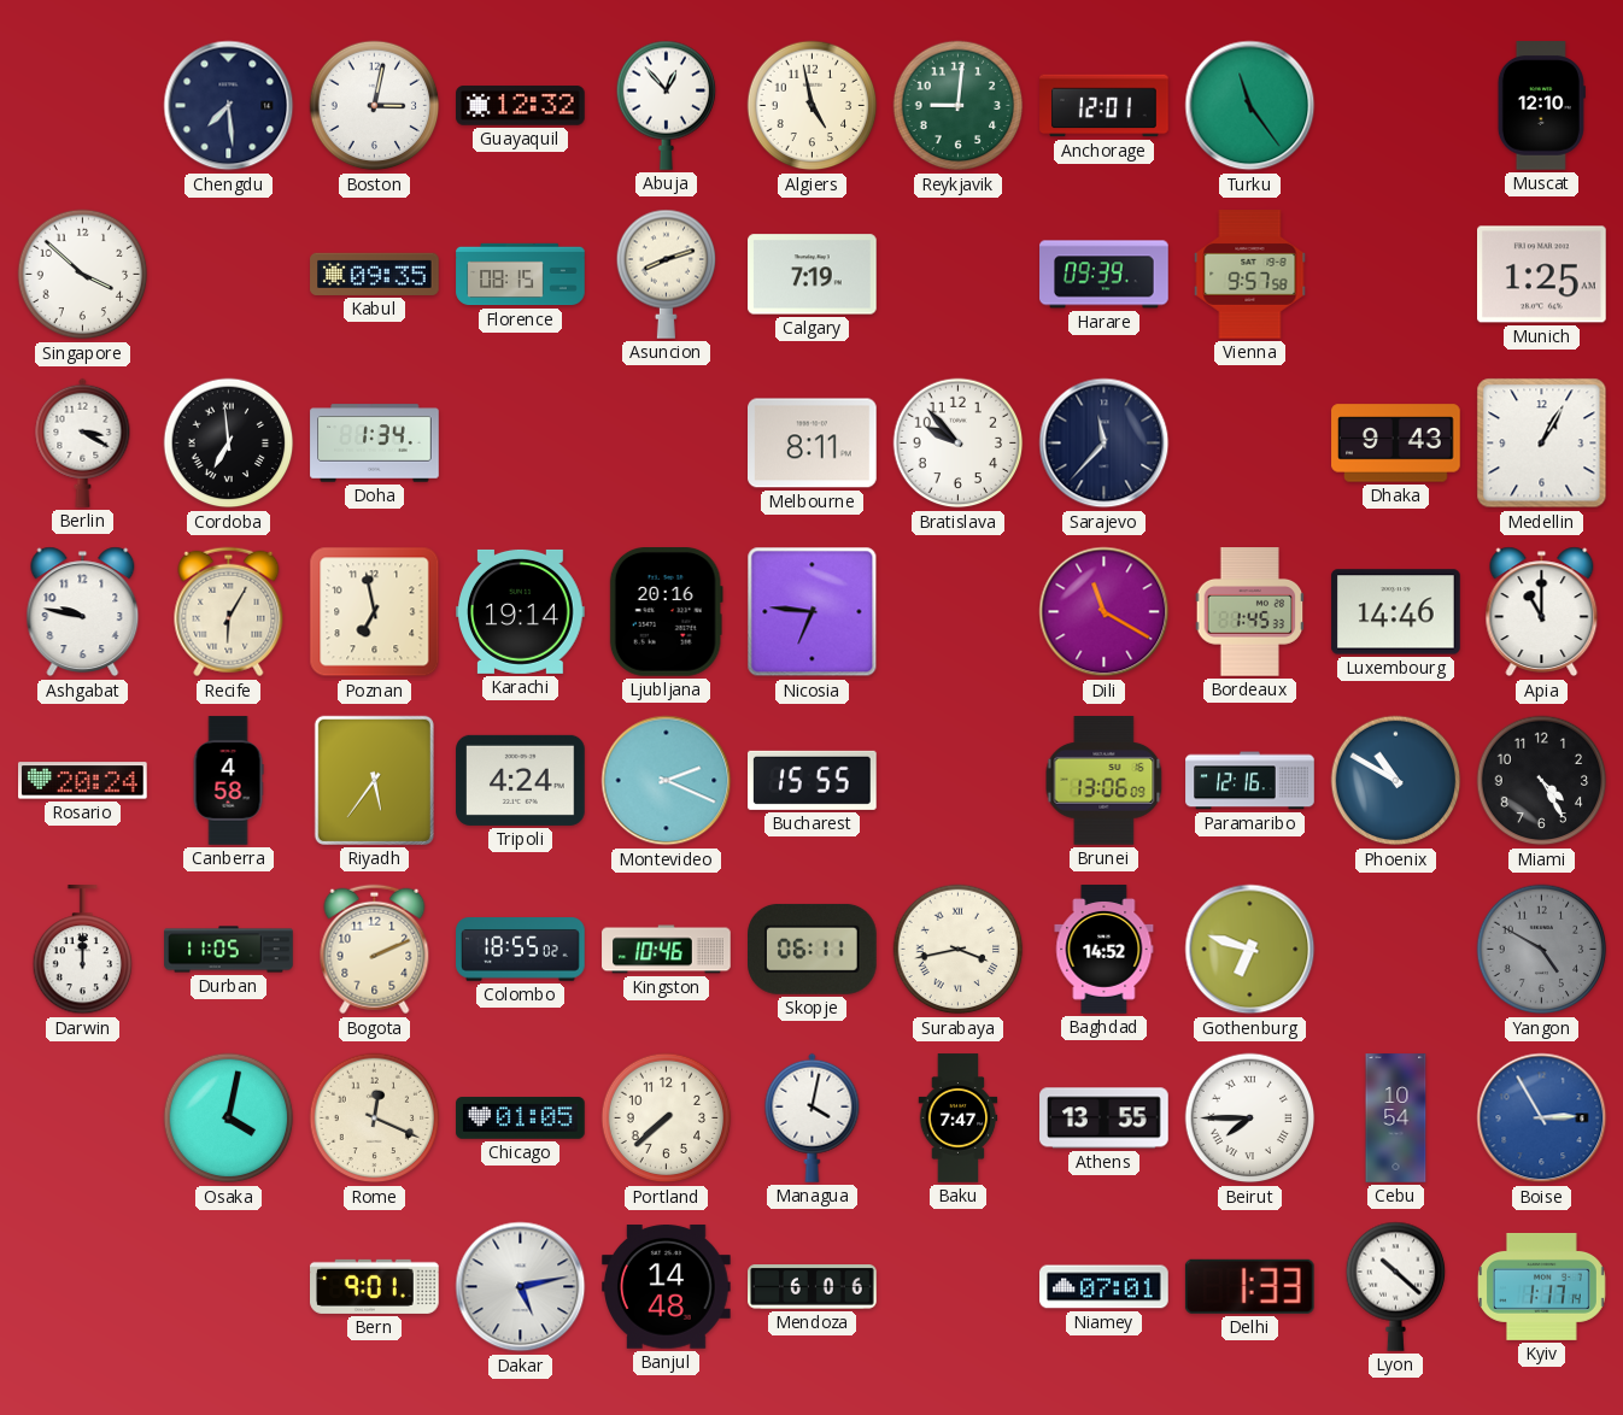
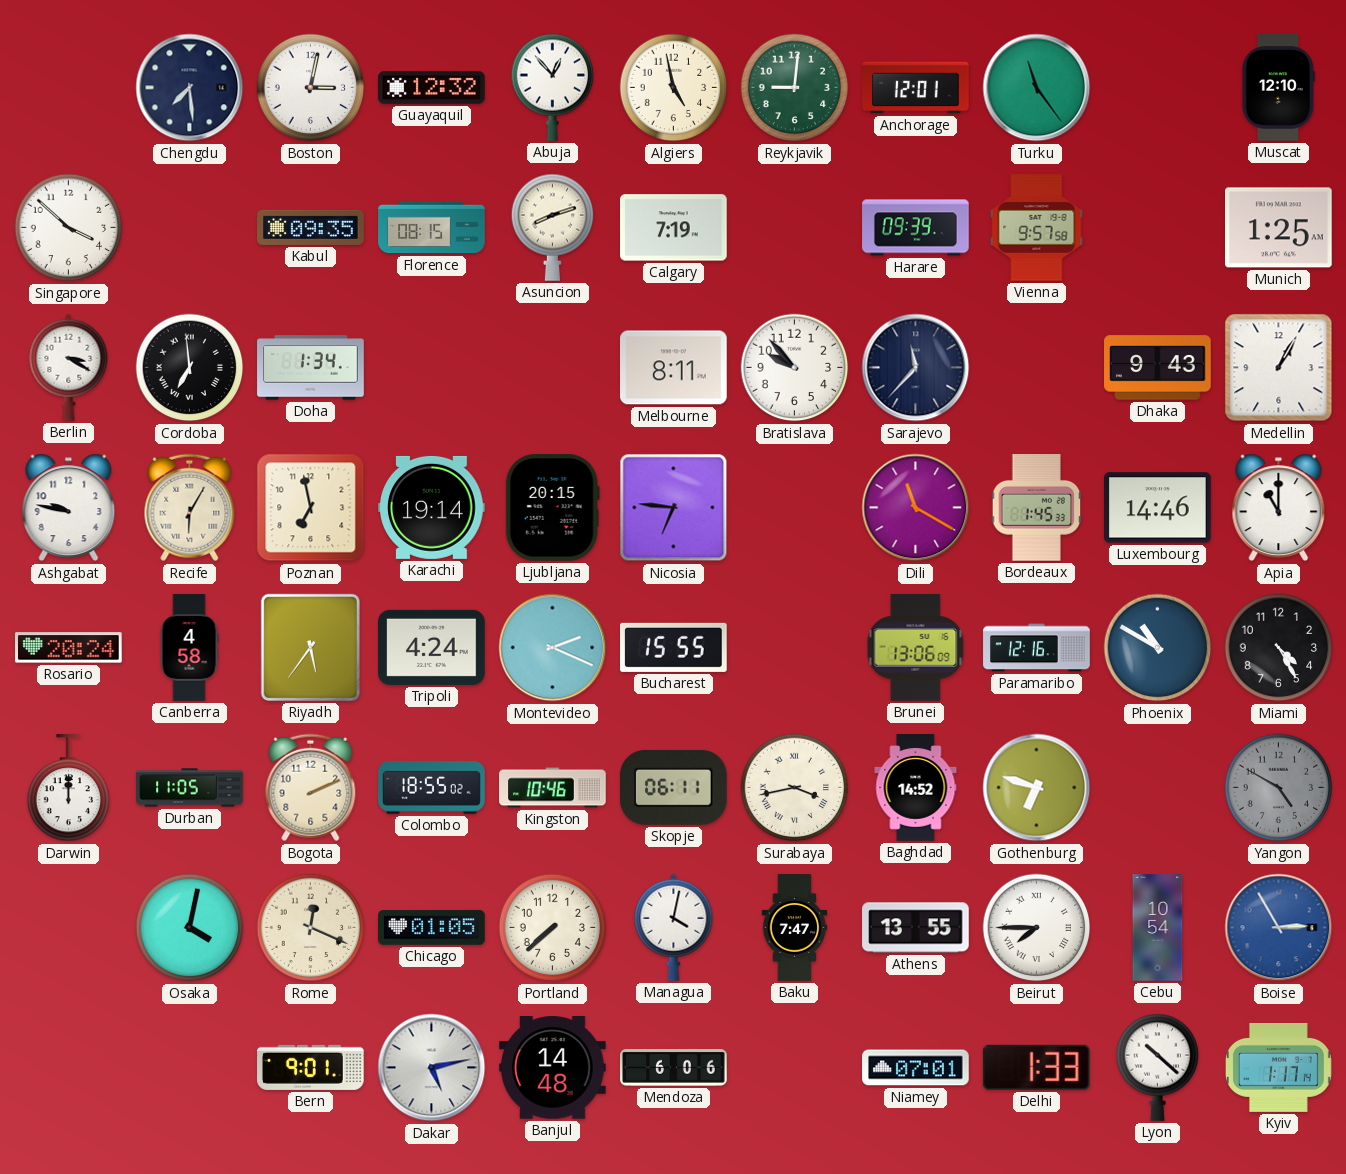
Ljubljana: 20:16 -> 20:15 (552, 508)
